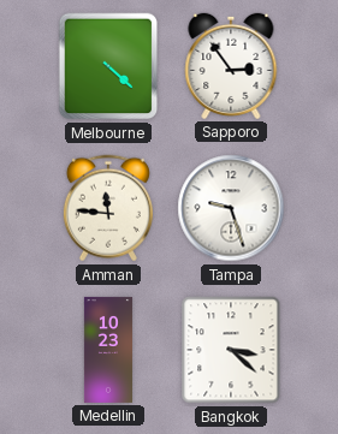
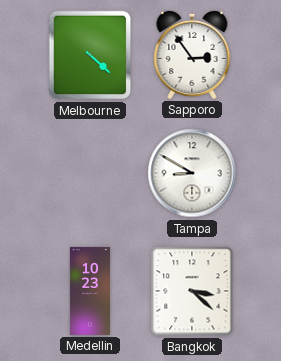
Amman: 11:46 -> none (108, 208)
Tampa: 9:27 -> 8:50 (192, 173)
